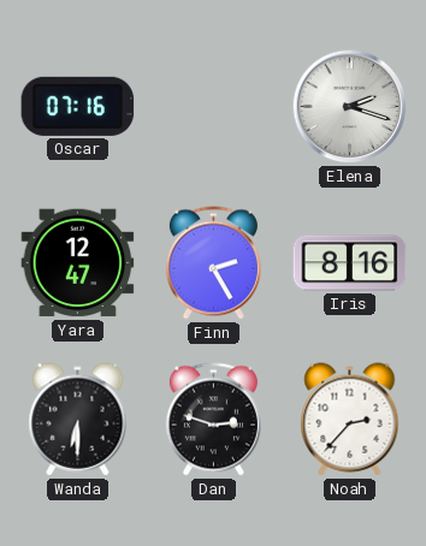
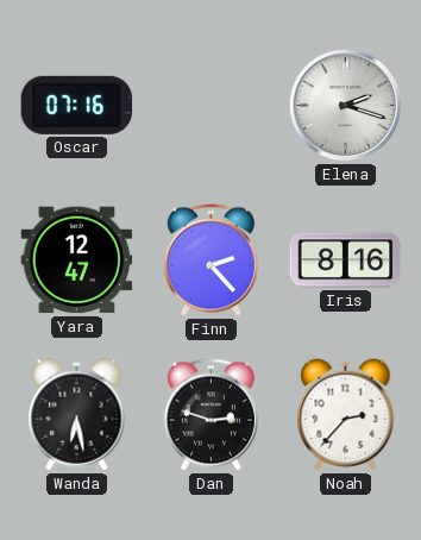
Finn: 2:25 -> 2:23 (211, 260)
Wanda: 6:30 -> 6:28 (77, 415)
